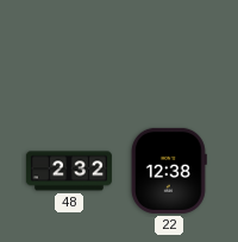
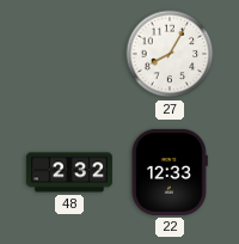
27: none -> 8:05 (170, 54)
22: 12:38 -> 12:33 (170, 172)
